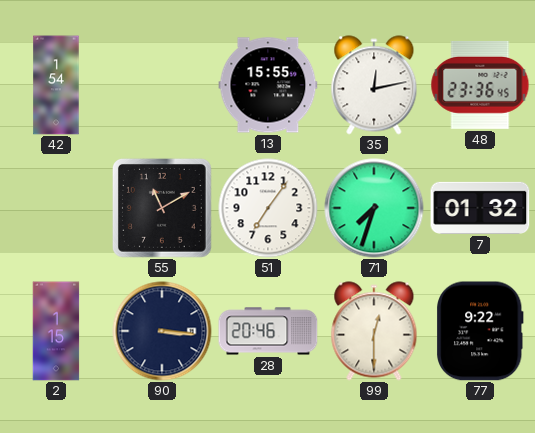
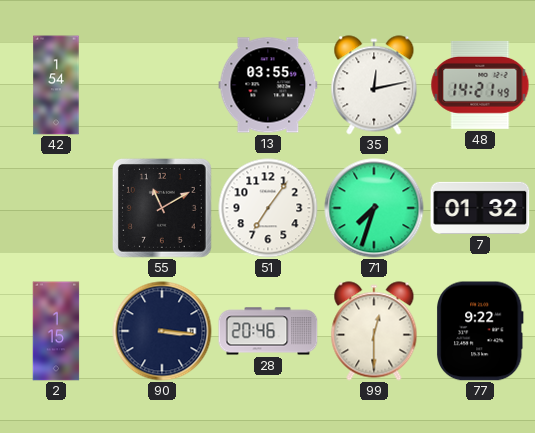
13: 15:55 -> 03:55 (268, 85)
48: 23:36 -> 14:21 (480, 85)
